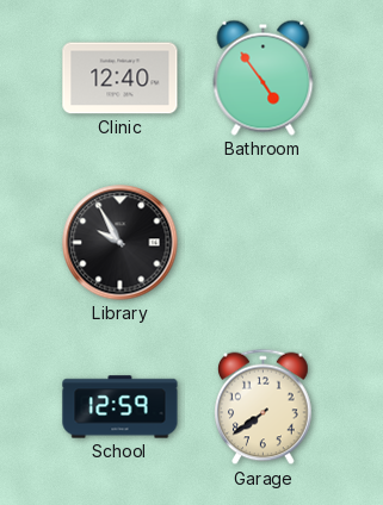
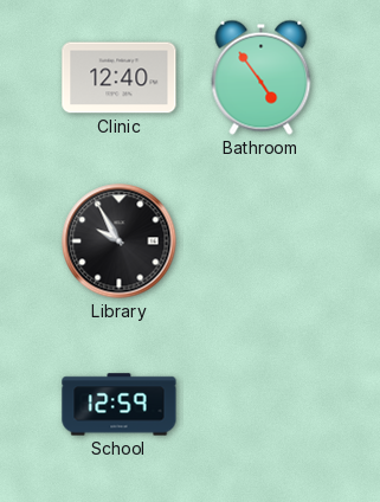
Garage: 7:39 -> none (264, 407)
